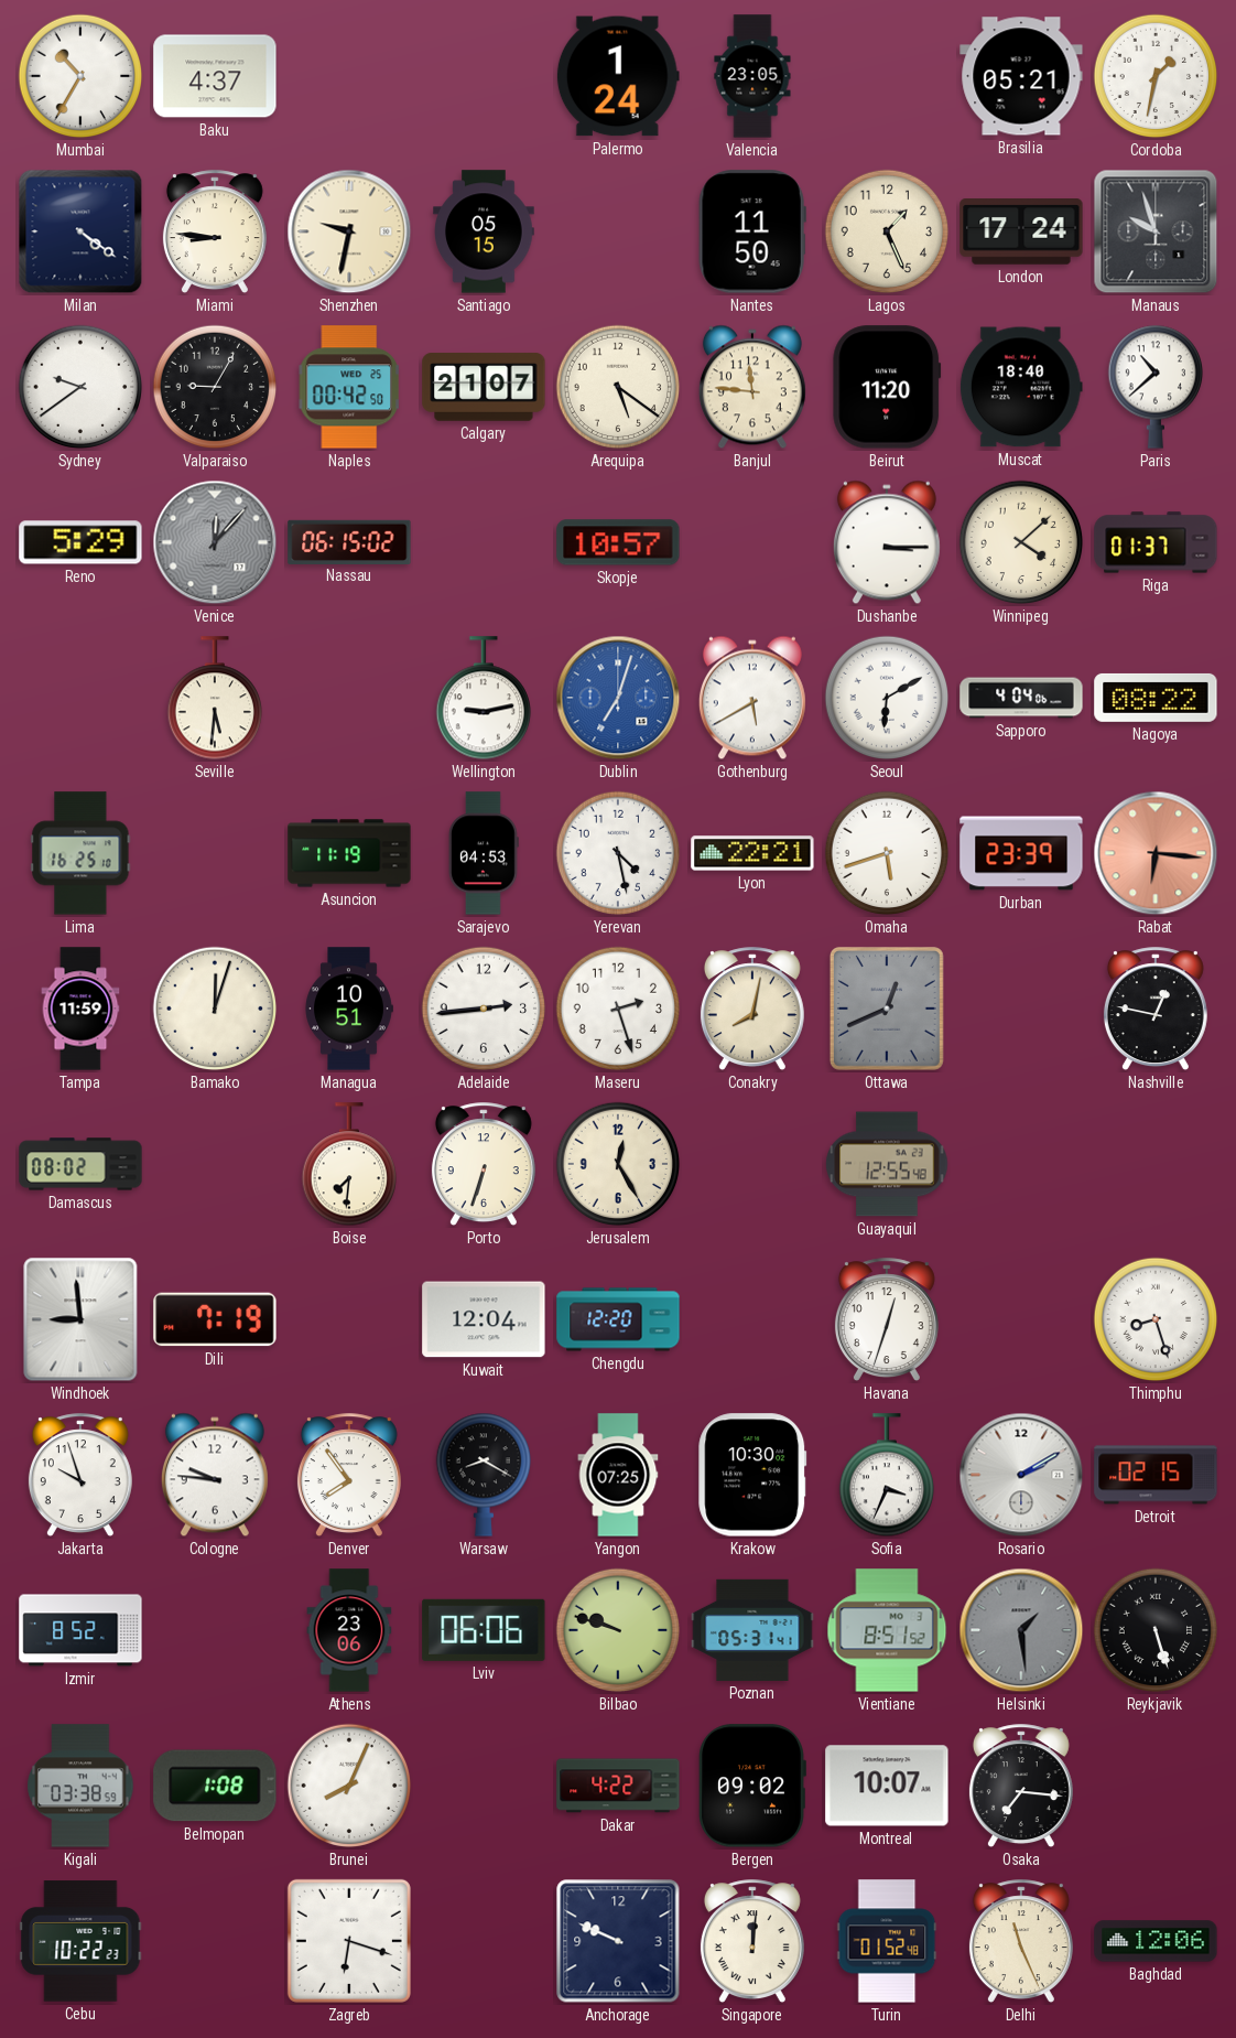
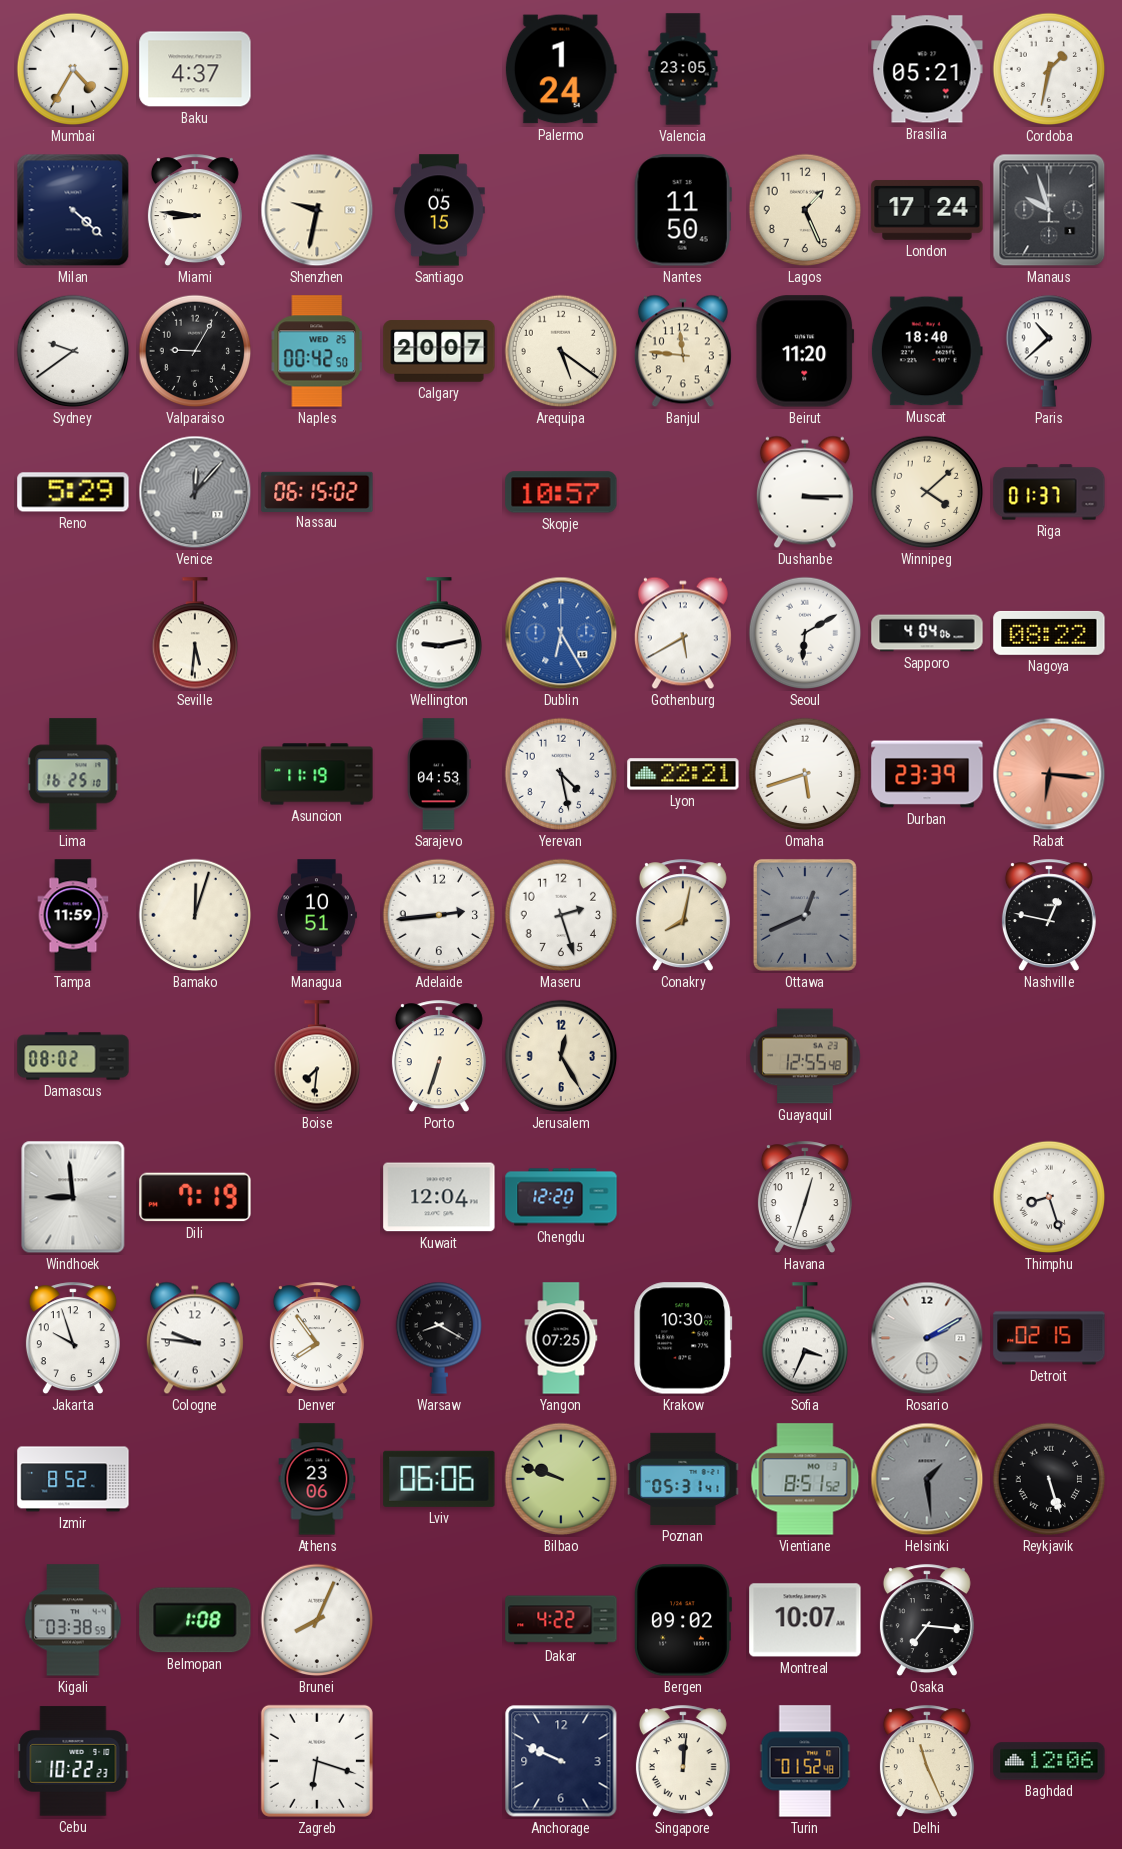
Mumbai: 10:35 -> 4:35 (73, 69)
Milan: 4:21 -> 4:22 (73, 210)
Calgary: 21:07 -> 20:07 (439, 351)
Dublin: 7:03 -> 6:25 (561, 633)
